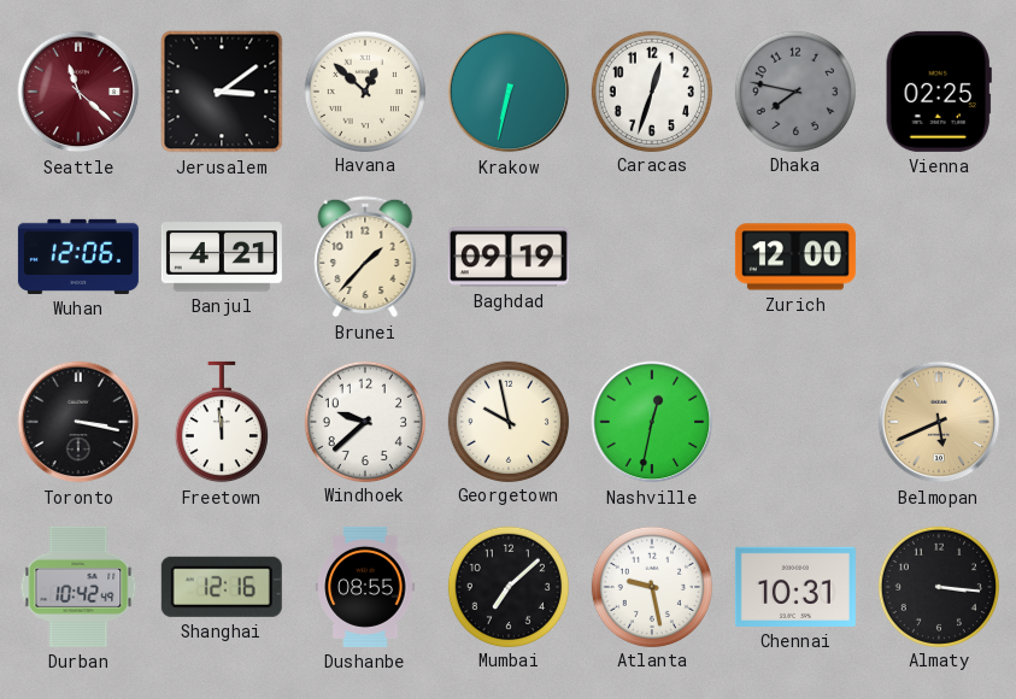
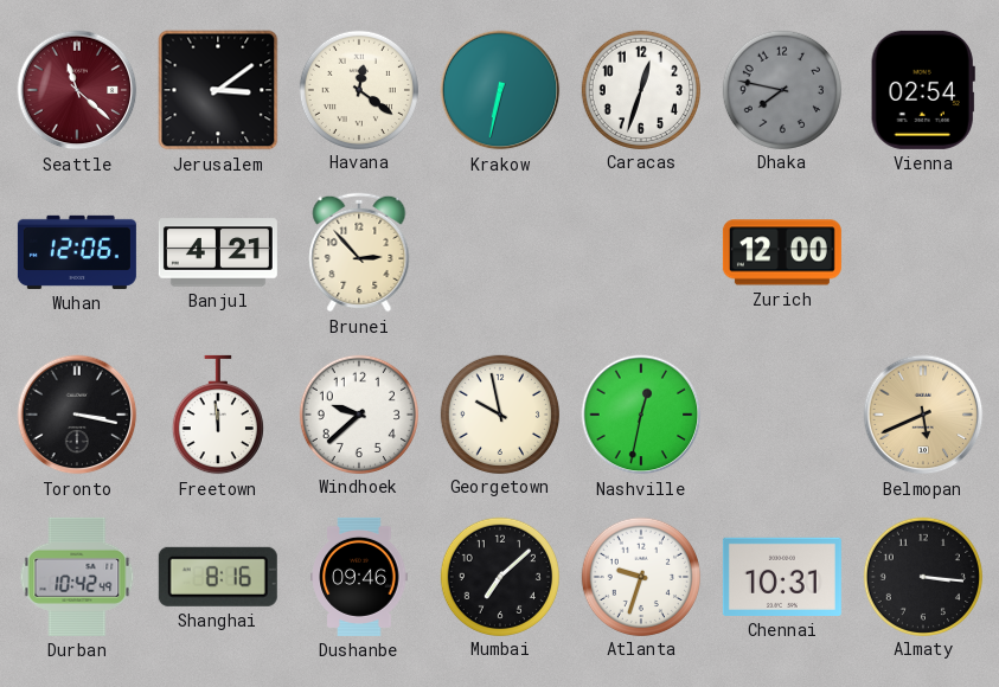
Havana: 12:52 -> 12:21 (358, 89)
Vienna: 02:25 -> 02:54 (923, 90)
Brunei: 1:37 -> 2:53 (359, 252)
Baghdad: 09:19 -> none (509, 257)
Shanghai: 12:16 -> 8:16 (218, 577)
Dushanbe: 08:55 -> 09:46 (359, 577)
Atlanta: 9:28 -> 9:33 (640, 576)
